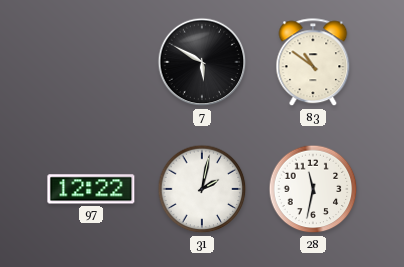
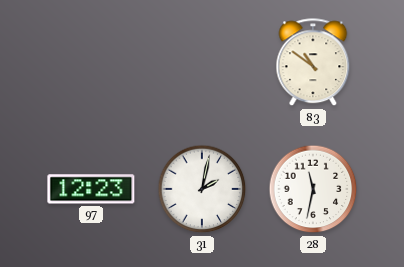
7: 5:50 -> none (202, 62)
97: 12:22 -> 12:23 (91, 189)
